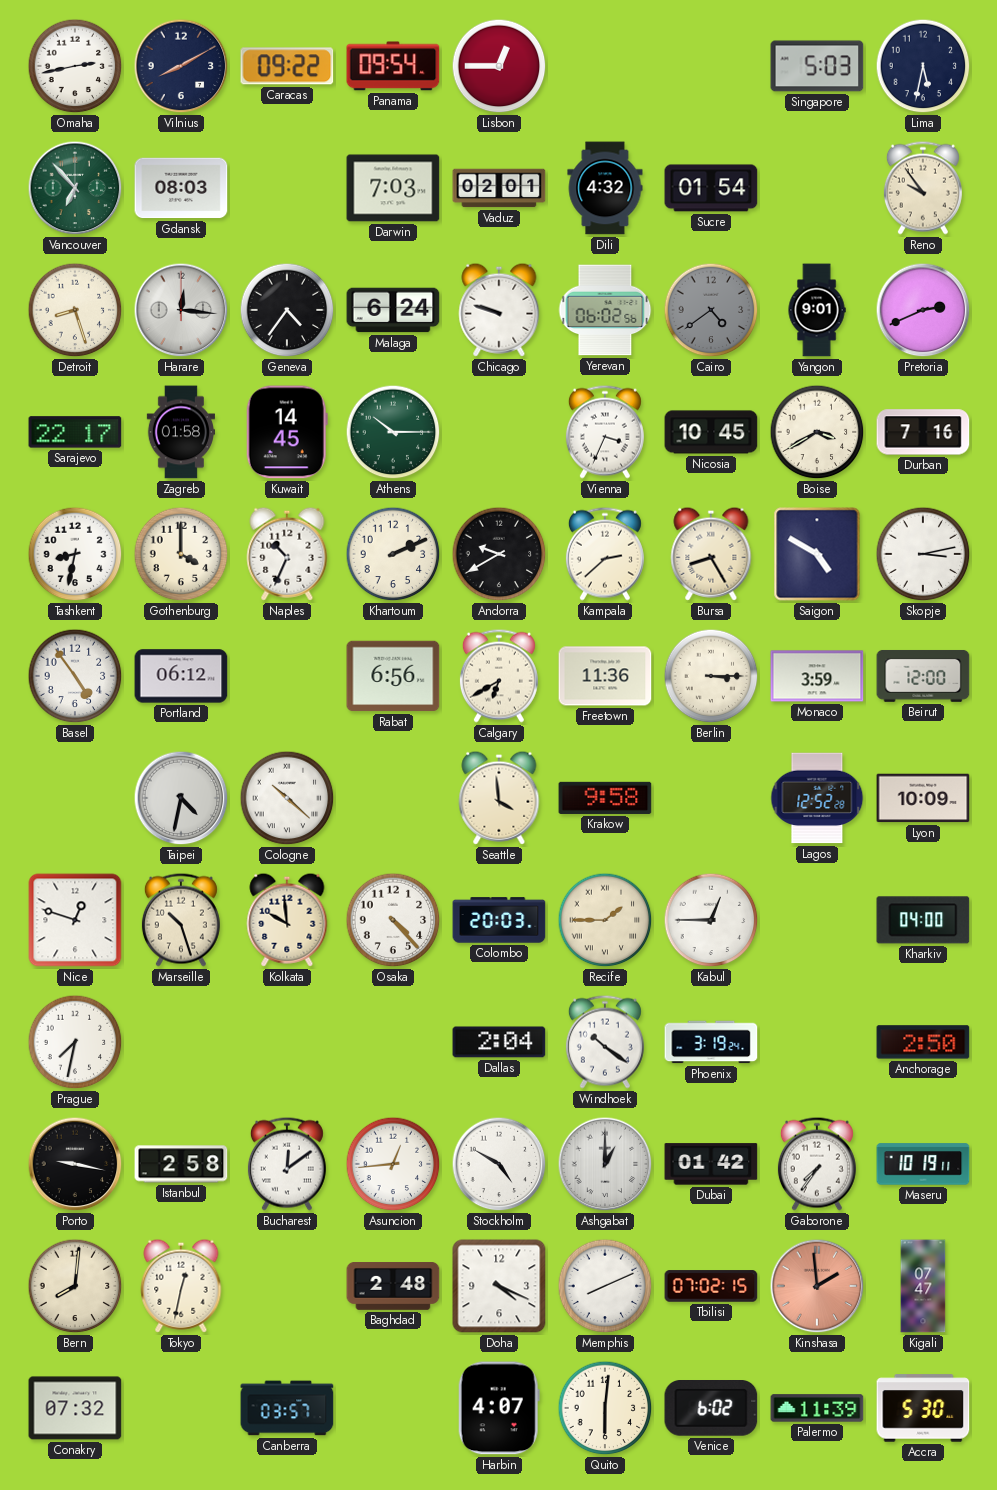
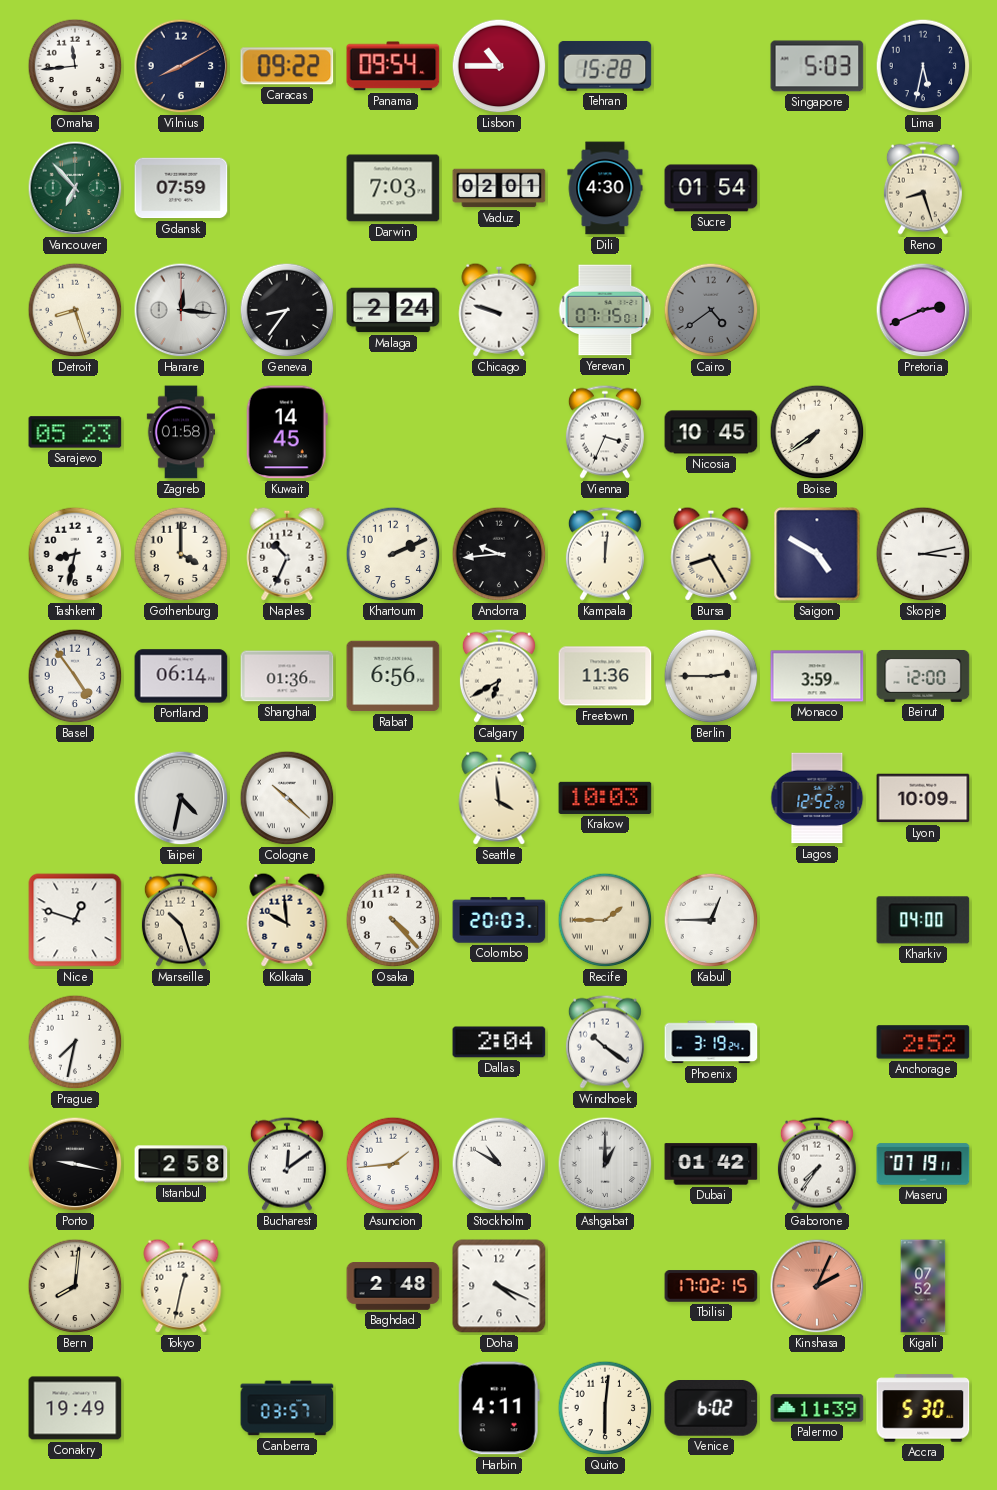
Omaha: 2:43 -> 11:44 (75, 66)
Lisbon: 12:45 -> 10:45 (499, 66)
Tehran: none -> 15:28 (605, 66)
Gdansk: 08:03 -> 07:59 (181, 188)
Dili: 4:32 -> 4:30 (605, 188)
Reno: 9:54 -> 8:27 (923, 188)
Geneva: 4:36 -> 8:36 (287, 310)
Malaga: 6:24 -> 2:24 (393, 310)
Yerevan: 06:02 -> 07:15 (605, 310)
Yangon: 9:01 -> none (817, 310)
Sarajevo: 22:17 -> 05:23 (75, 432)
Athens: 10:15 -> none (393, 432)
Boise: 3:40 -> 7:39 (817, 432)
Durban: 7:16 -> none (923, 432)
Andorra: 9:40 -> 9:44 (499, 554)
Kampala: 2:38 -> 12:01 (605, 554)
Portland: 06:12 -> 06:14 (181, 676)
Shanghai: none -> 01:36 (287, 676)
Berlin: 3:15 -> 2:45 (711, 676)
Krakow: 9:58 -> 10:03 (605, 798)
Anchorage: 2:50 -> 2:52 (923, 1042)
Asuncion: 12:44 -> 1:44 (393, 1164)
Stockholm: 4:50 -> 10:50 (499, 1164)
Maseru: 10:19 -> 07:19 (923, 1164)
Memphis: 8:11 -> none (605, 1286)
Tbilisi: 07:02 -> 17:02 (711, 1286)
Kinshasa: 1:59 -> 2:04 (817, 1286)
Kigali: 07:47 -> 07:52 (923, 1286)
Conakry: 07:32 -> 19:49 (75, 1408)
Harbin: 4:07 -> 4:11 (499, 1408)
